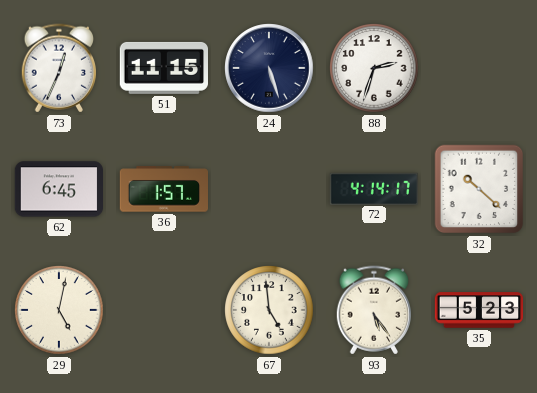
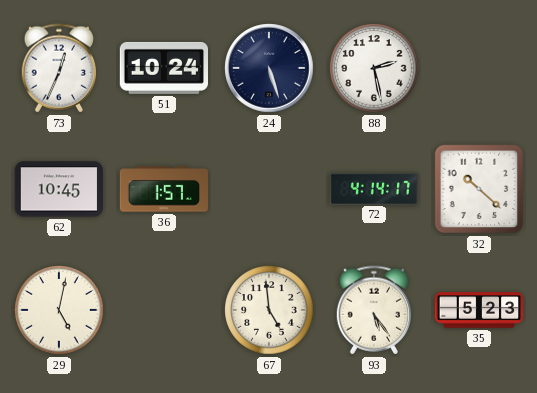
51: 11:15 -> 10:24 (163, 68)
88: 2:33 -> 2:28 (374, 68)
62: 6:45 -> 10:45 (58, 189)
